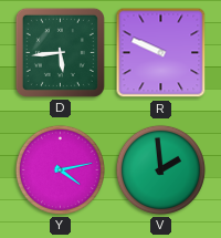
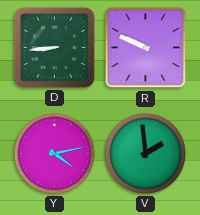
D: 5:44 -> 8:44 (54, 47)
